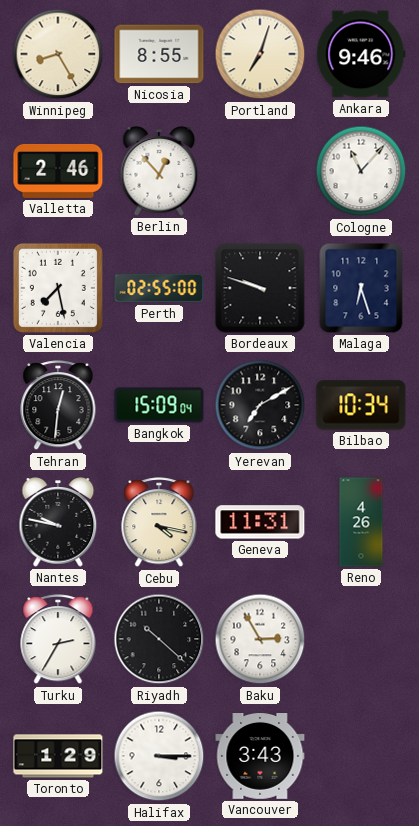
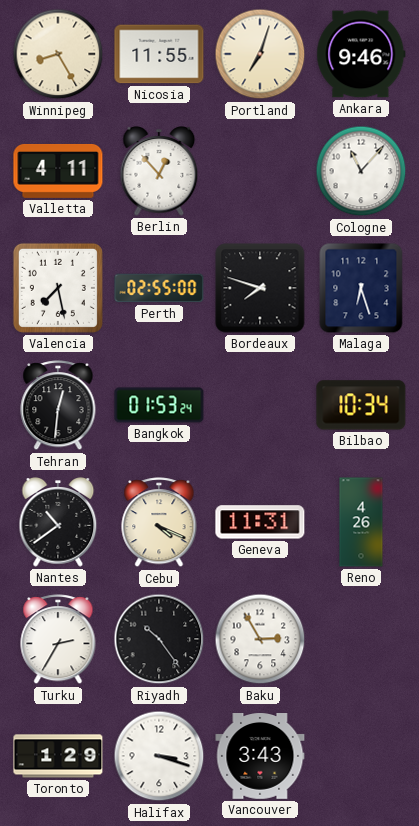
Nicosia: 8:55 -> 11:55 (159, 54)
Valletta: 2:46 -> 4:11 (58, 171)
Bordeaux: 9:48 -> 7:48 (260, 288)
Bangkok: 15:09 -> 01:53 (159, 405)
Yerevan: 7:10 -> none (260, 405)
Nantes: 9:47 -> 10:39 (58, 522)
Cebu: 4:17 -> 4:19 (159, 523)
Riyadh: 10:22 -> 10:24 (159, 639)
Halifax: 3:15 -> 3:18 (159, 756)
